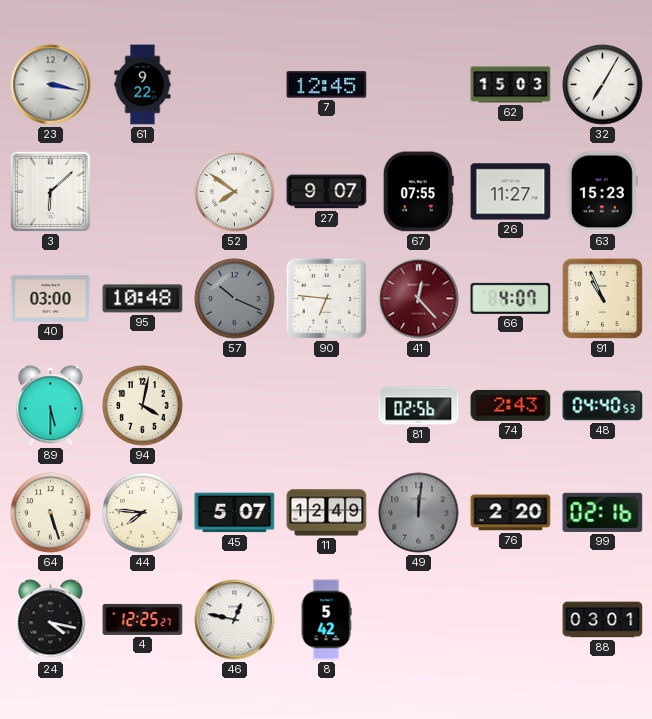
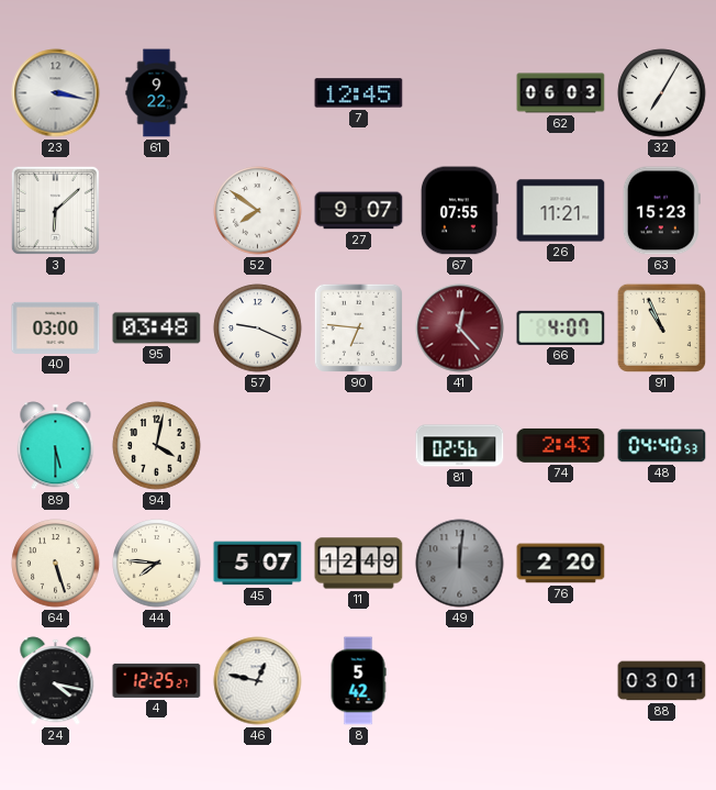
62: 15:03 -> 06:03 (561, 93)
26: 11:27 -> 11:21 (561, 211)
95: 10:48 -> 03:48 (157, 329)
57: 10:19 -> 9:19 (258, 329)
57 dial: grey -> white (258, 329)
99: 02:16 -> none (603, 512)
